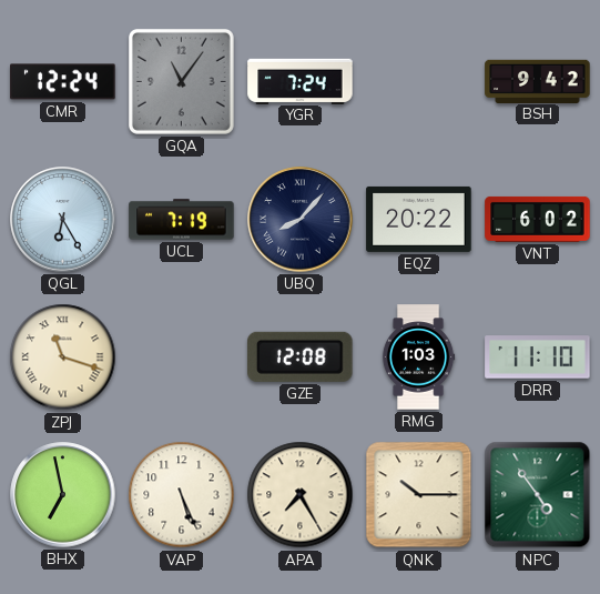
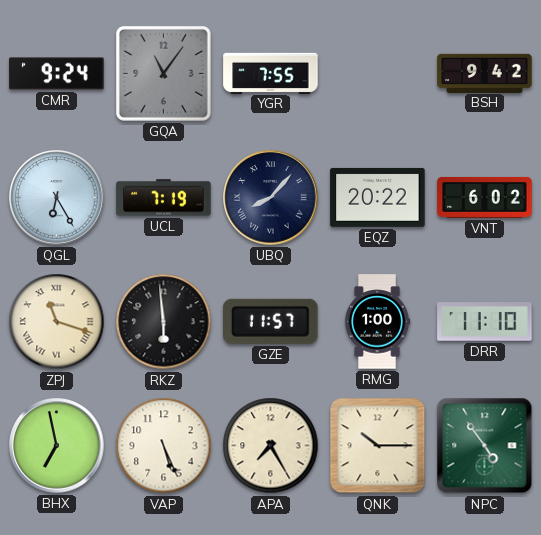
CMR: 12:24 -> 9:24 (57, 74)
YGR: 7:24 -> 7:55 (271, 73)
RKZ: none -> 5:59 (164, 322)
GZE: 12:08 -> 11:57 (271, 321)
RMG: 1:03 -> 1:00 (377, 322)
